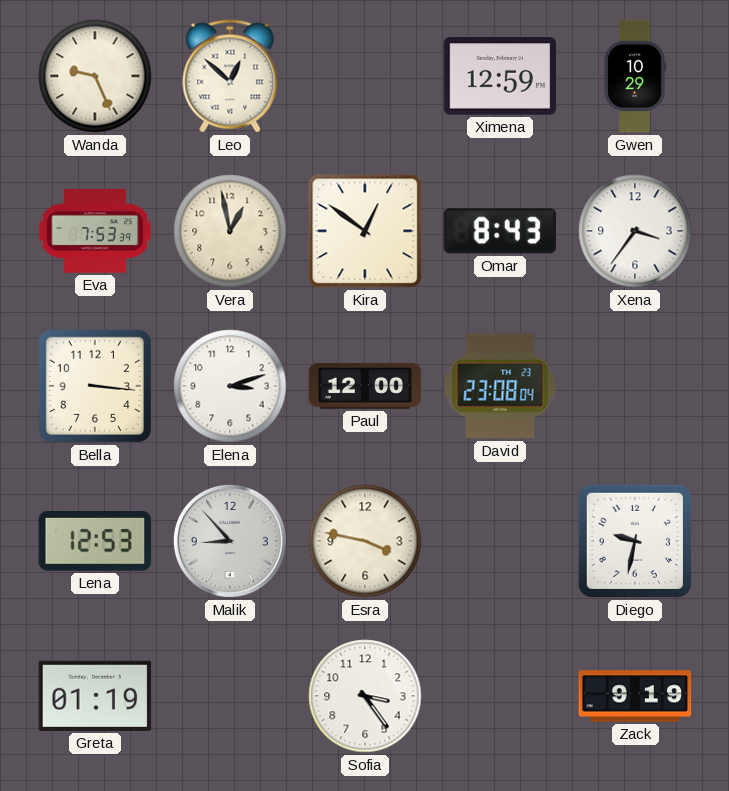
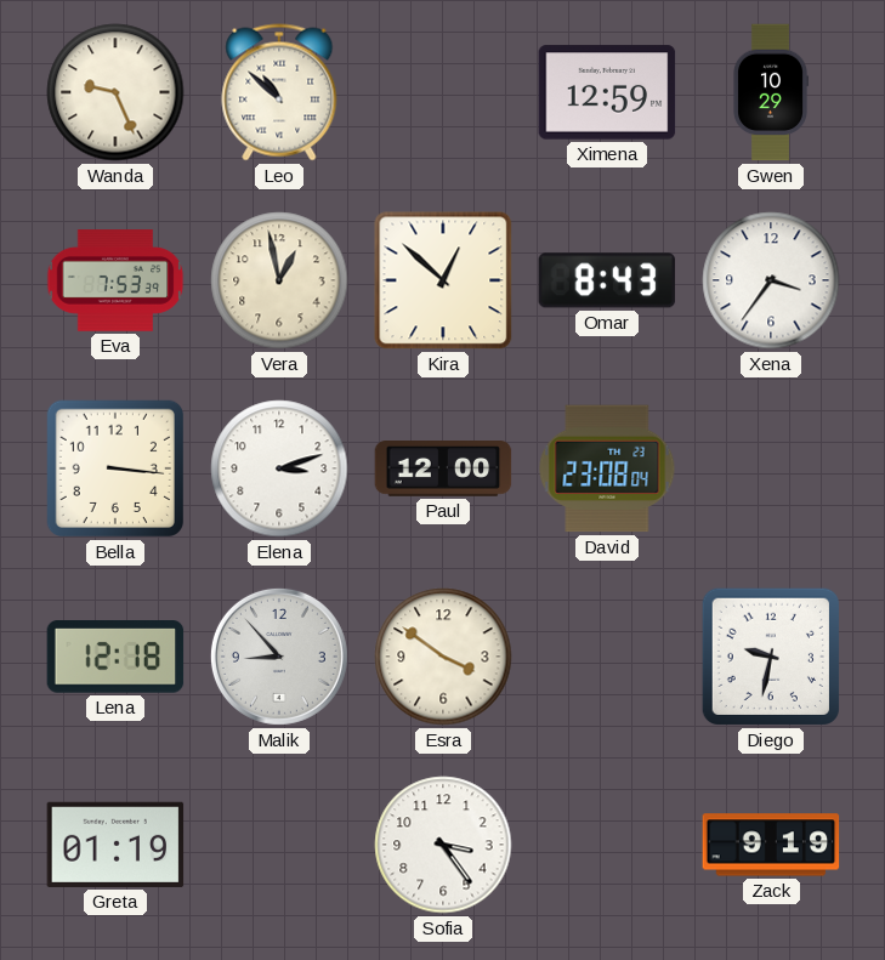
Leo: 12:52 -> 10:52 (279, 92)
Kira: 12:51 -> 12:52 (443, 280)
Lena: 12:53 -> 12:18 (115, 658)
Esra: 3:47 -> 3:51 (443, 657)
